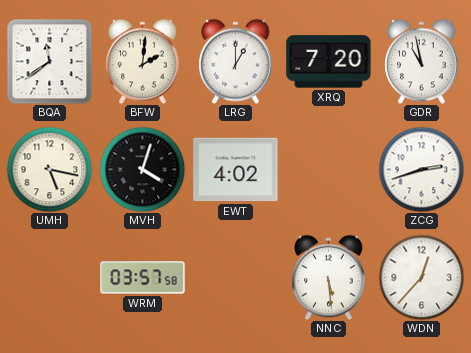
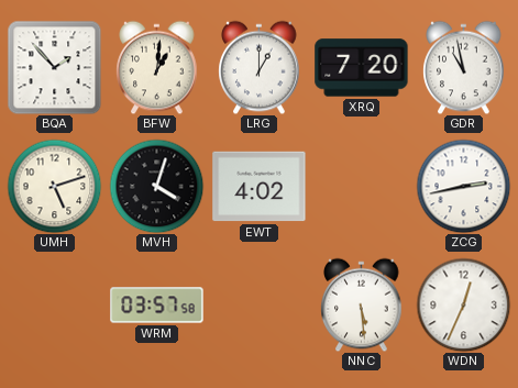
BQA: 11:39 -> 1:53 (54, 67)
BFW: 2:01 -> 1:01 (157, 67)
UMH: 5:17 -> 5:12 (54, 186)
ZCG: 2:42 -> 2:43 (463, 186)
WDN: 12:37 -> 12:34 (463, 304)
